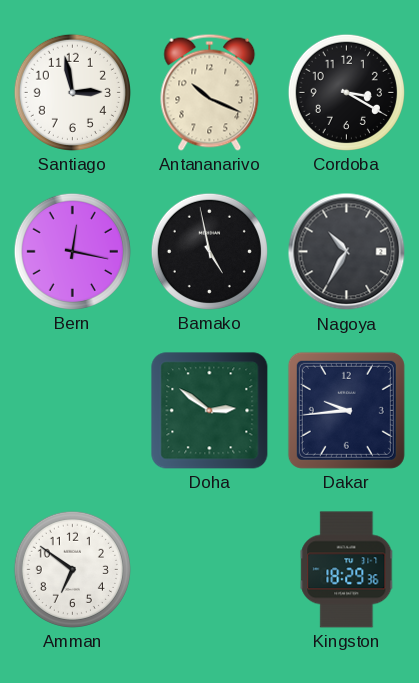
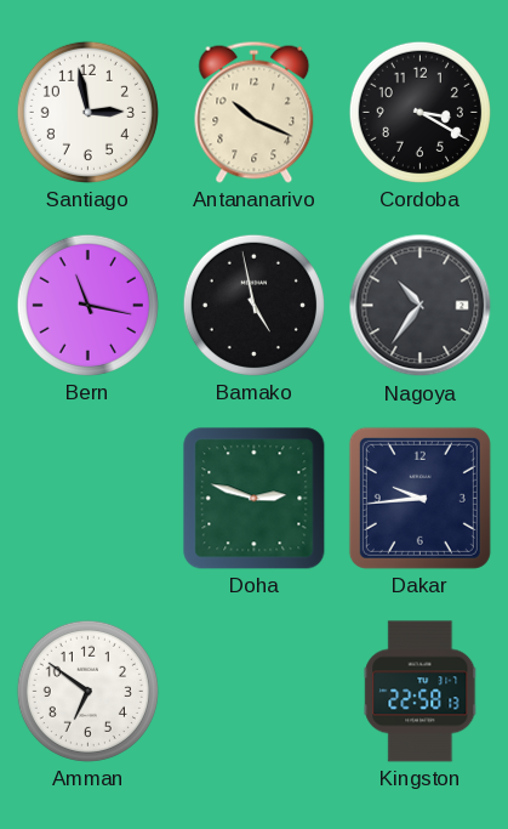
Bern: 12:17 -> 11:17 (87, 305)
Nagoya: 10:35 -> 10:36 (421, 306)
Doha: 2:51 -> 2:48 (255, 499)
Kingston: 18:29 -> 22:58 (421, 692)
